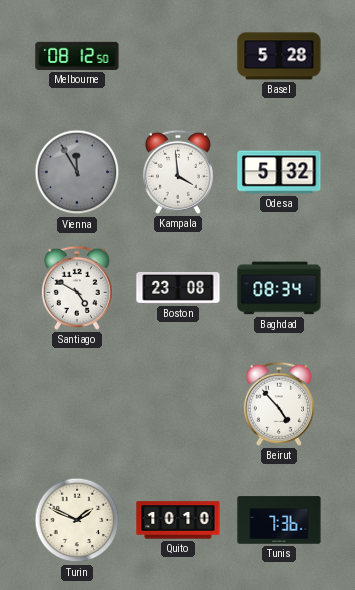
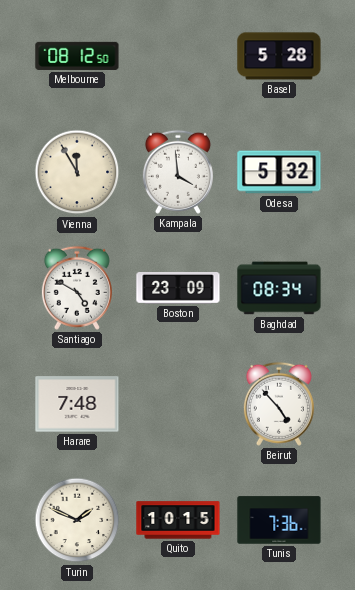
Vienna dial: grey -> cream (77, 172)
Boston: 23:08 -> 23:09 (178, 289)
Harare: none -> 7:48 (77, 404)
Quito: 10:10 -> 10:15 (178, 520)
